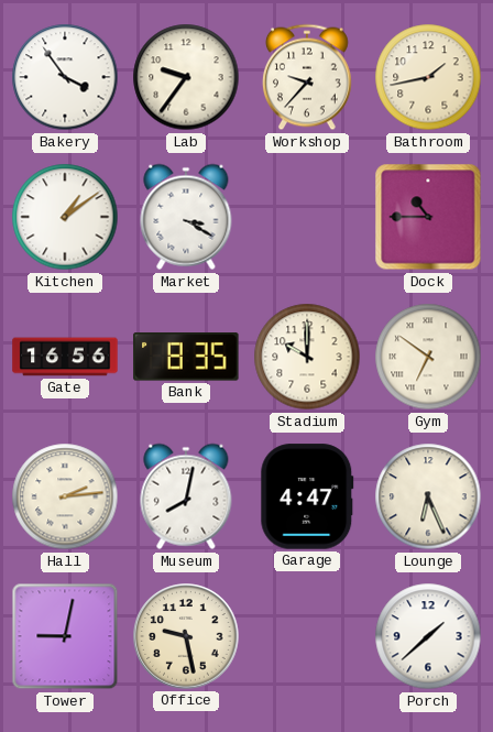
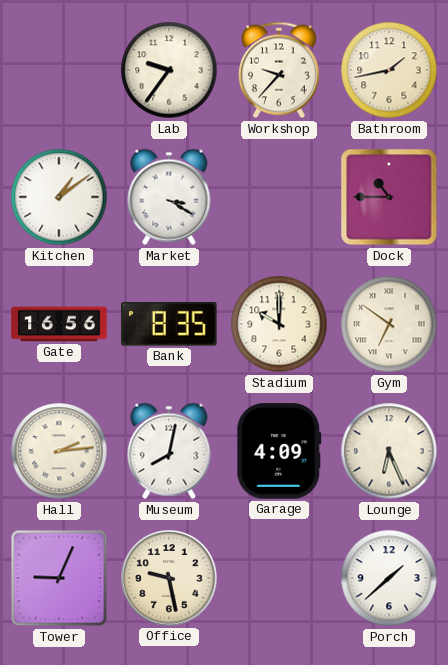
Bakery: 3:54 -> none (65, 77)
Garage: 4:47 -> 4:09 (279, 451)
Tower: 9:02 -> 9:04 (59, 578)
